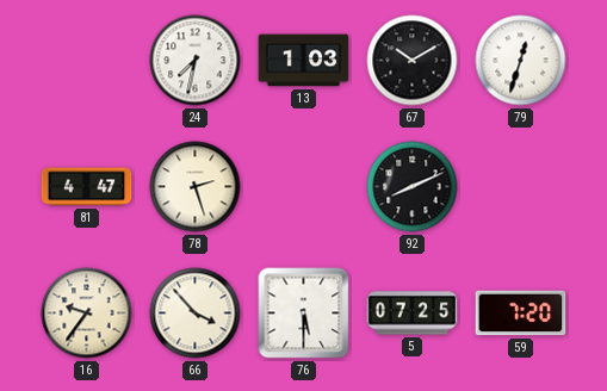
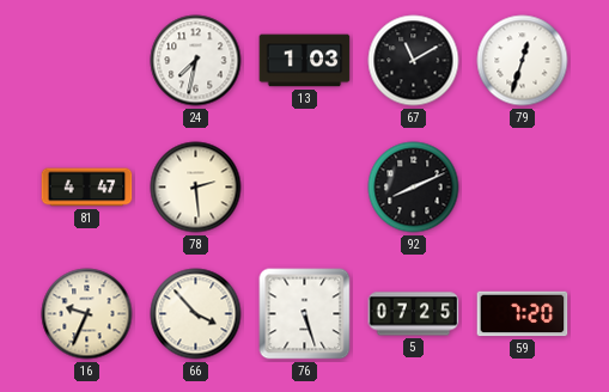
67: 10:10 -> 11:10 (414, 61)
78: 2:27 -> 2:29 (196, 188)
16: 9:36 -> 9:34 (87, 314)
76: 5:30 -> 5:27 (305, 314)
